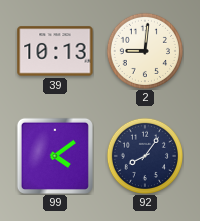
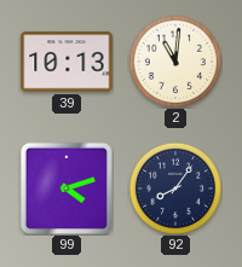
2: 9:01 -> 11:01 (174, 60)
99: 4:09 -> 4:12 (67, 188)
